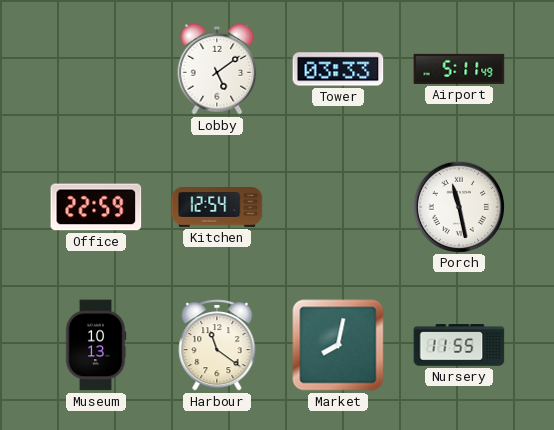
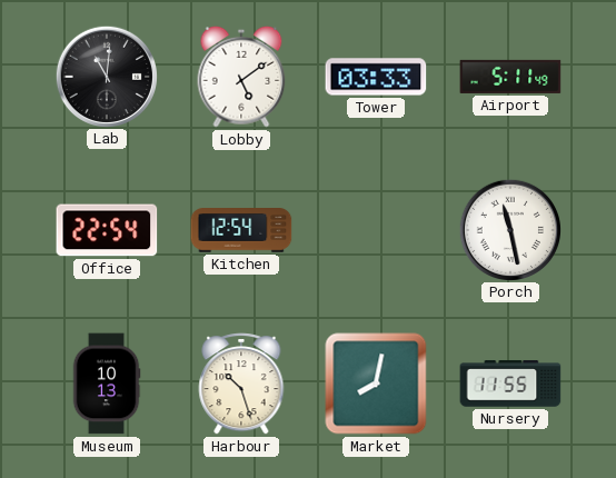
Lab: none -> 11:01 (106, 76)
Office: 22:59 -> 22:54 (107, 230)
Harbour: 11:21 -> 10:27 (241, 384)
